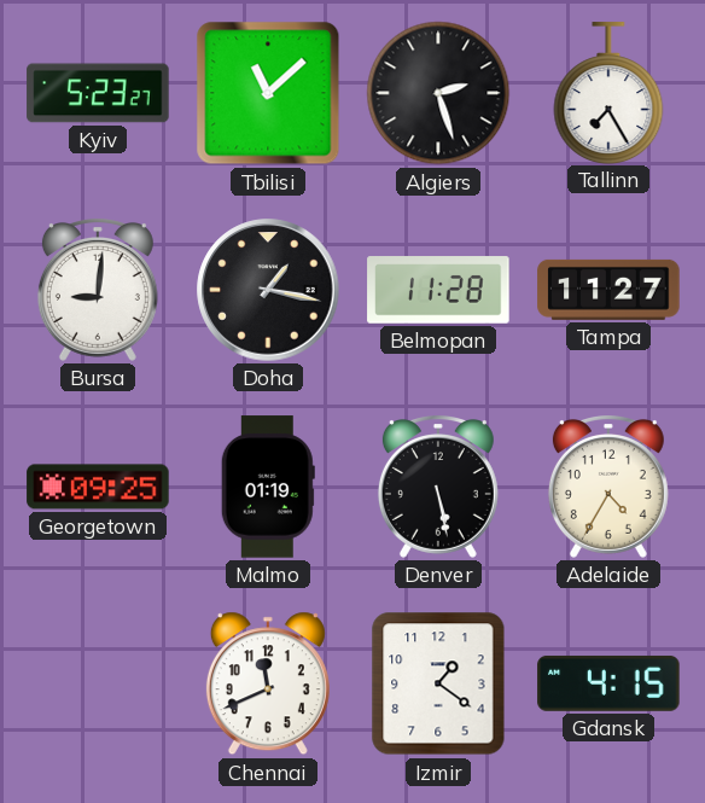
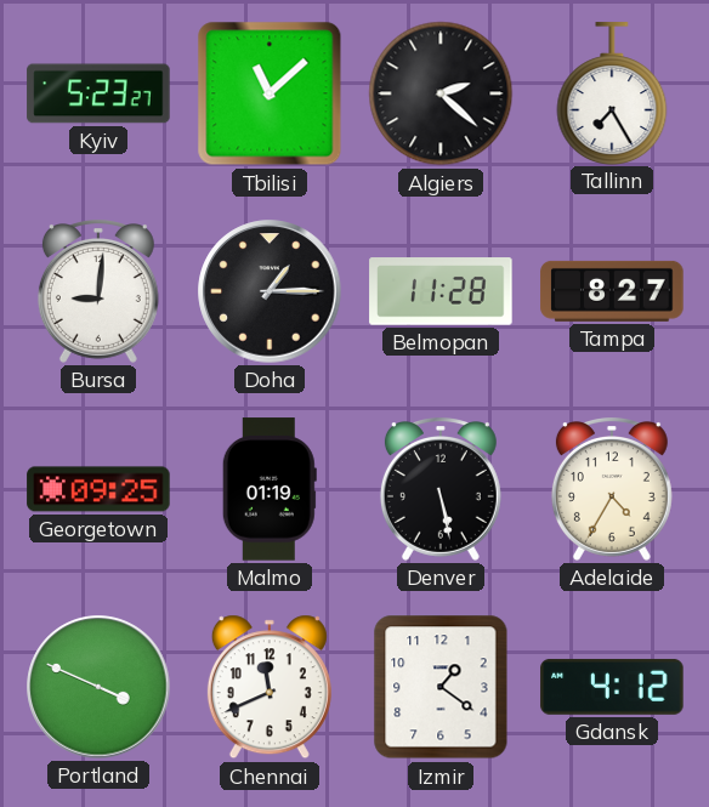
Algiers: 2:27 -> 2:22 (441, 93)
Doha: 1:17 -> 1:15 (270, 291)
Tampa: 11:27 -> 8:27 (612, 291)
Portland: none -> 3:49 (98, 687)
Gdansk: 4:15 -> 4:12 (612, 687)
